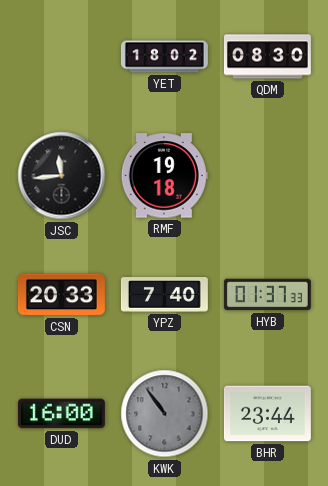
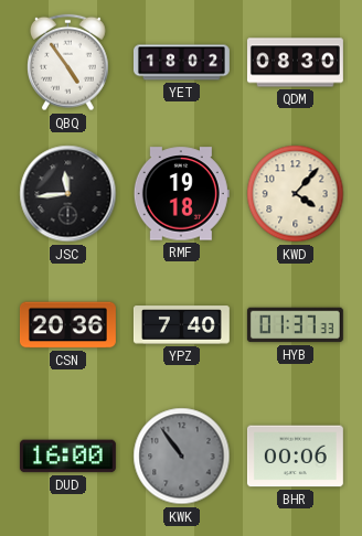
QBQ: none -> 4:54 (68, 63)
KWD: none -> 4:07 (296, 194)
CSN: 20:33 -> 20:36 (67, 325)
BHR: 23:44 -> 00:06 (295, 457)
